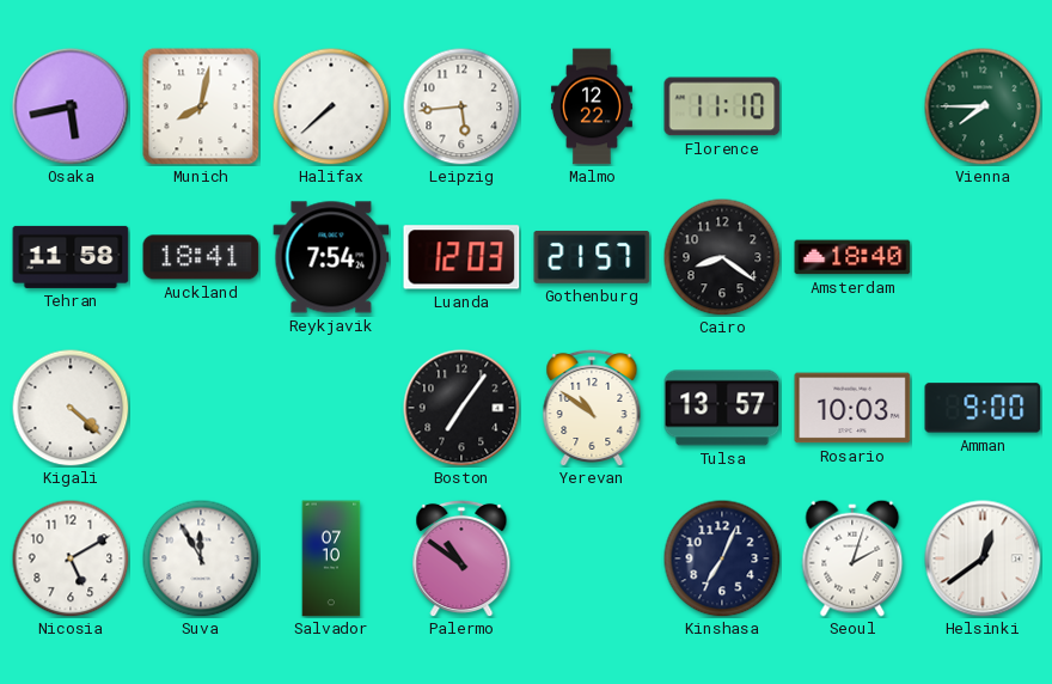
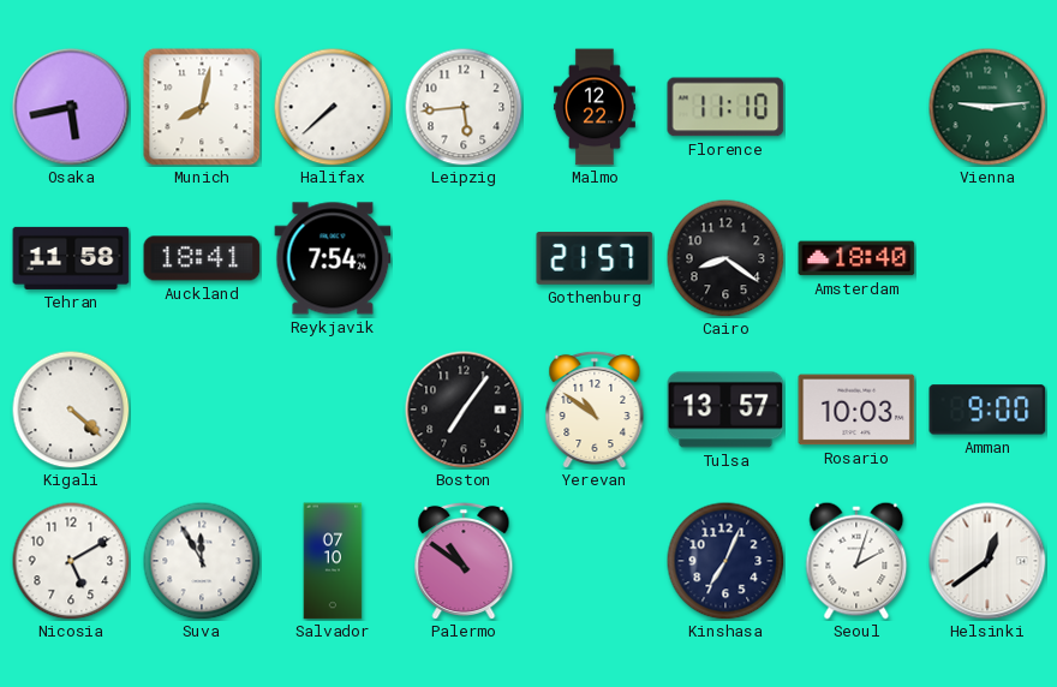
Vienna: 7:45 -> 9:14 (987, 107)
Luanda: 12:03 -> none (461, 257)
